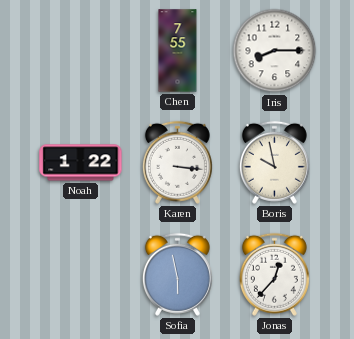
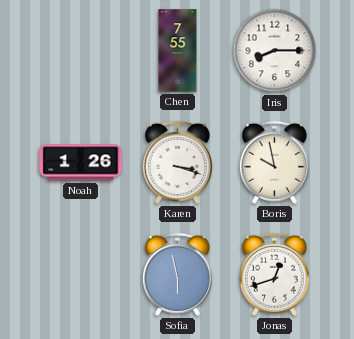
Noah: 1:22 -> 1:26 (81, 163)
Karen: 3:16 -> 3:18 (177, 162)
Jonas: 12:37 -> 12:42 (274, 274)
